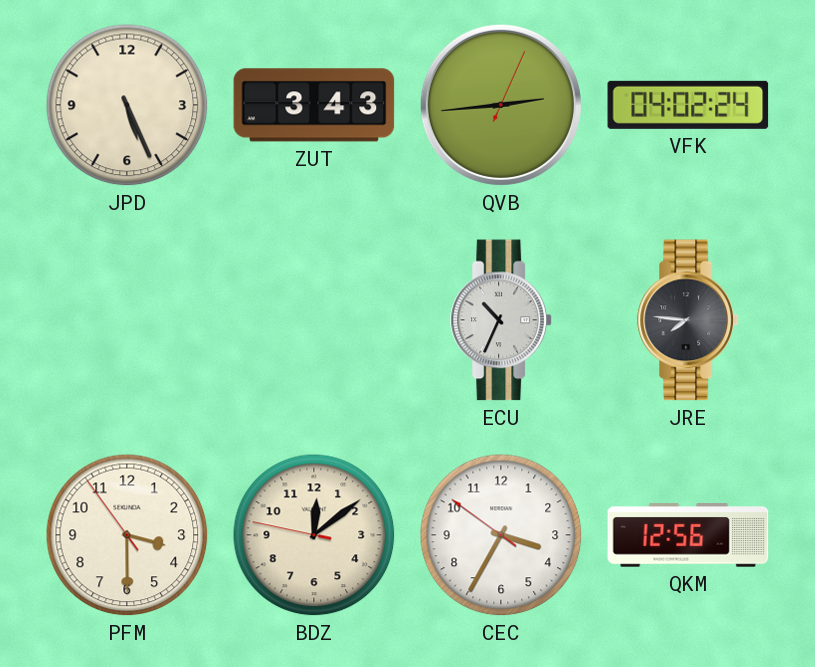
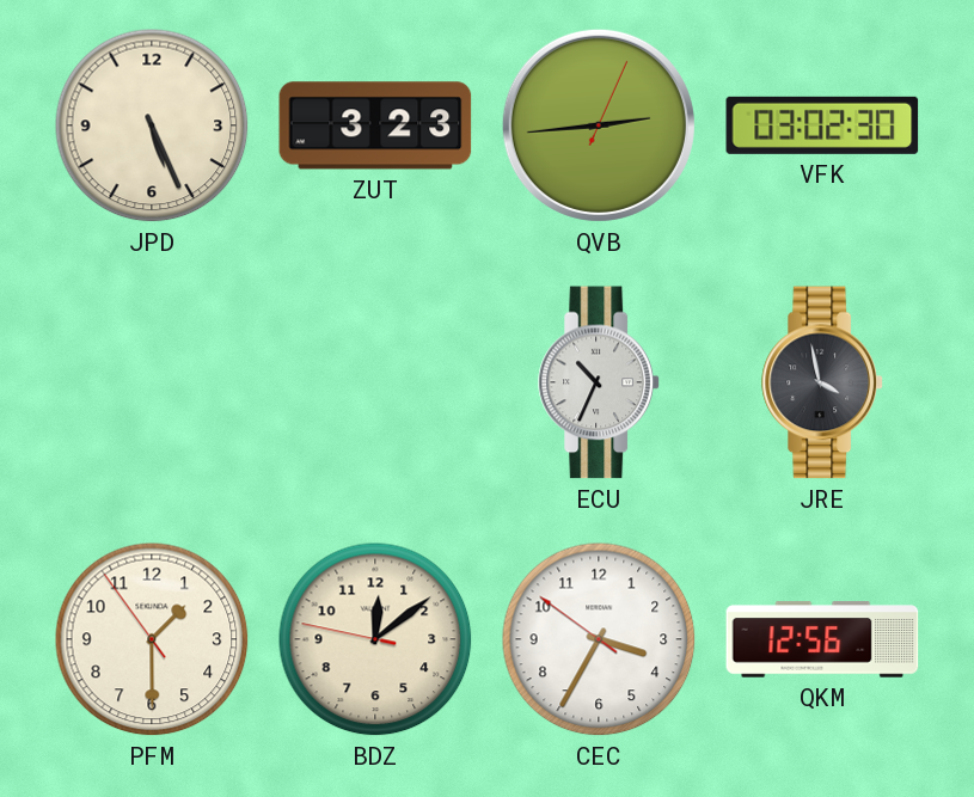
ZUT: 3:43 -> 3:23 (375, 125)
VFK: 04:02 -> 03:02 (822, 125)
JRE: 7:46 -> 3:58 (822, 382)
PFM: 3:29 -> 1:29 (152, 639)
